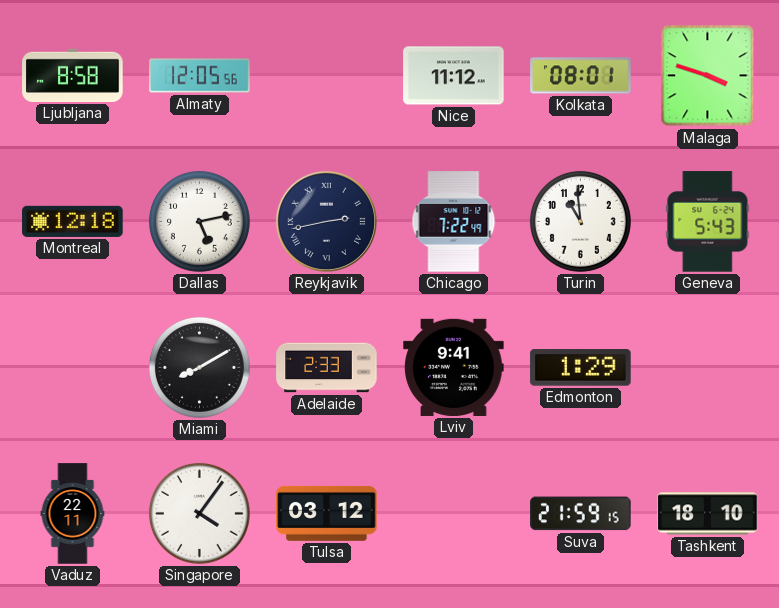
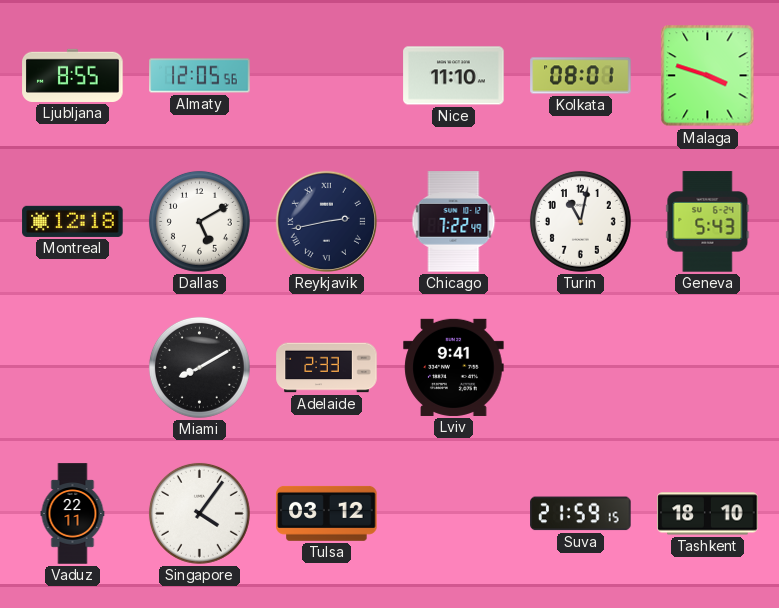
Ljubljana: 8:58 -> 8:55 (73, 75)
Nice: 11:12 -> 11:10 (454, 76)
Dallas: 5:13 -> 5:10 (199, 221)
Turin: 10:59 -> 11:02 (580, 221)
Edmonton: 1:29 -> none (581, 368)
